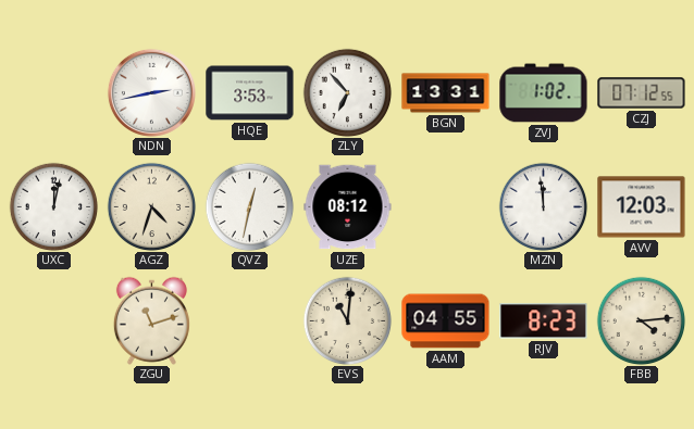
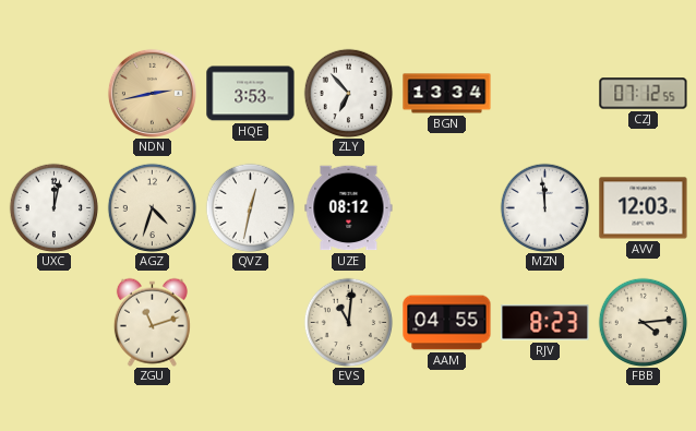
NDN dial: white -> champagne (152, 93)
BGN: 13:31 -> 13:34 (447, 94)
ZVJ: 1:02 -> none (544, 93)
